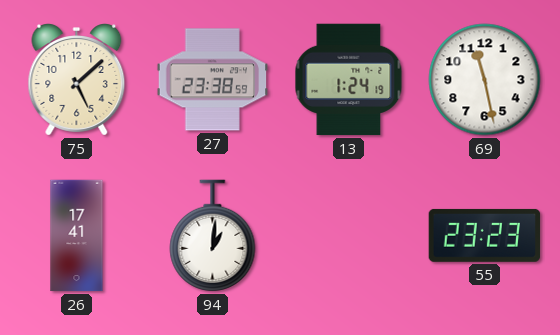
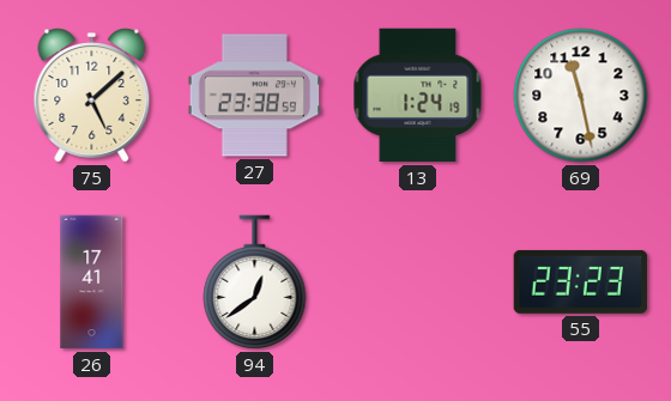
94: 1:01 -> 12:39 (255, 282)
